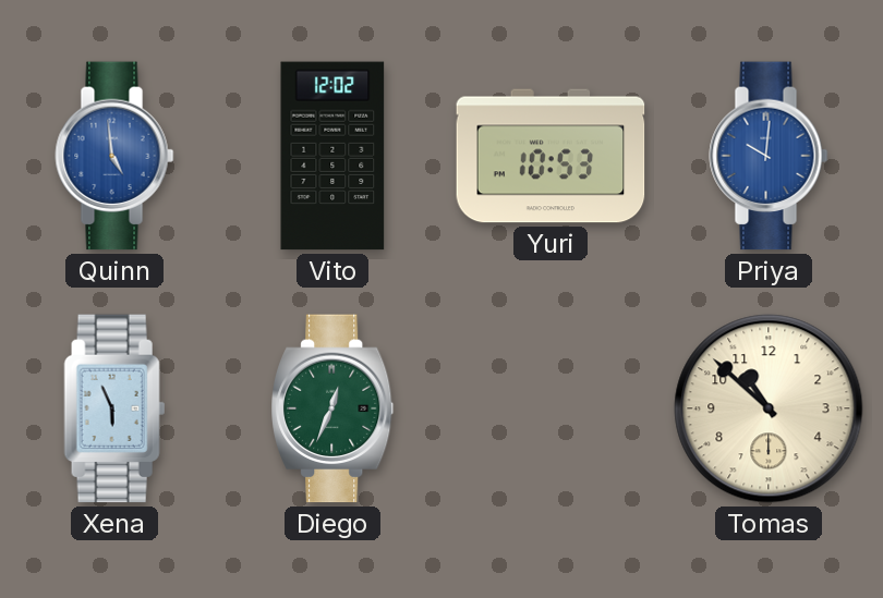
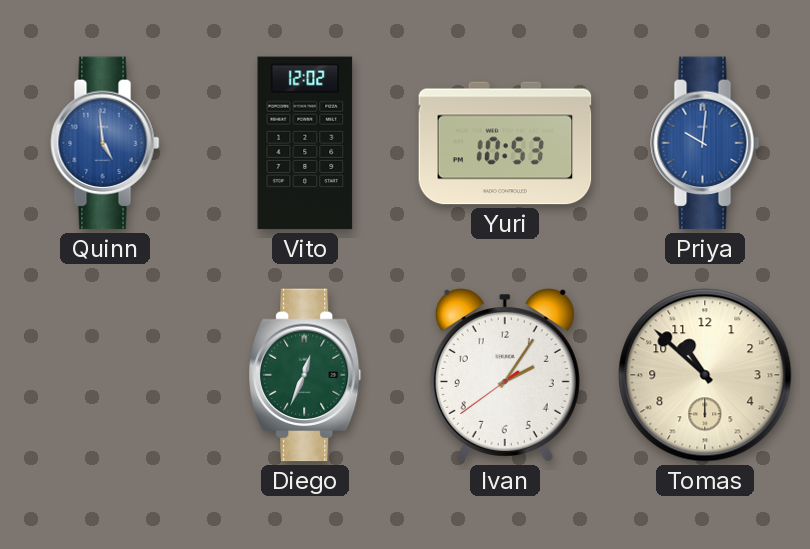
Xena: 5:56 -> none (114, 408)
Ivan: none -> 2:05 (505, 376)
